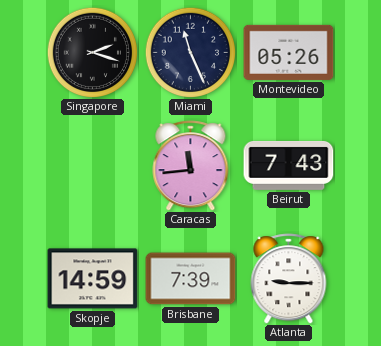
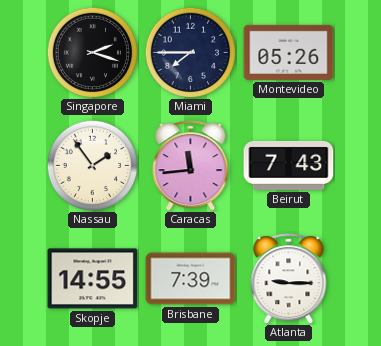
Miami: 11:26 -> 7:45 (190, 52)
Nassau: none -> 1:54 (92, 165)
Skopje: 14:59 -> 14:55 (93, 279)
